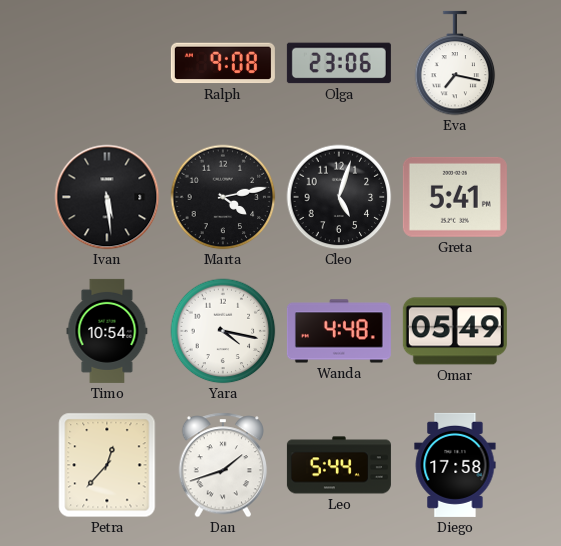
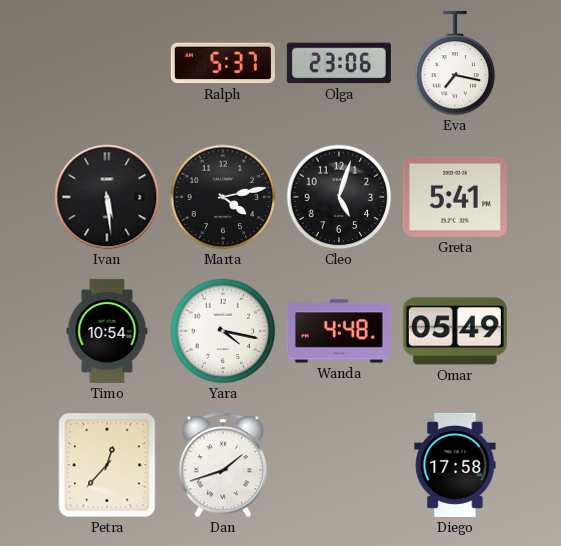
Ralph: 9:08 -> 5:37 (223, 63)
Leo: 5:44 -> none (339, 465)
